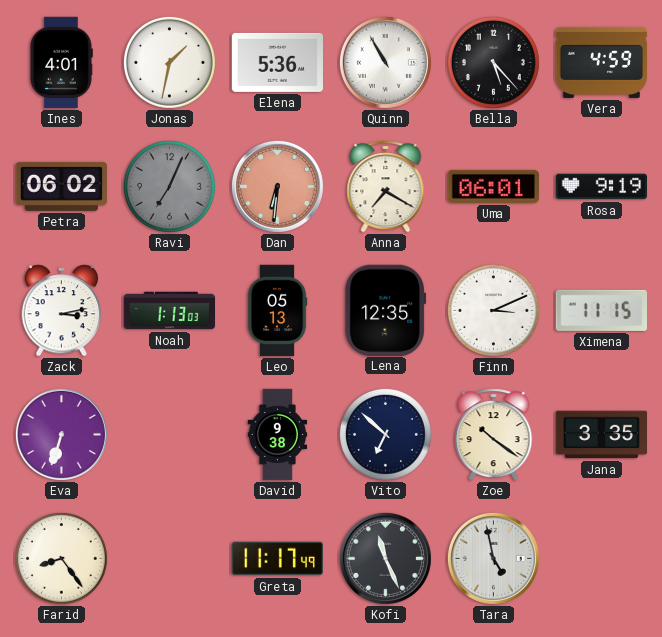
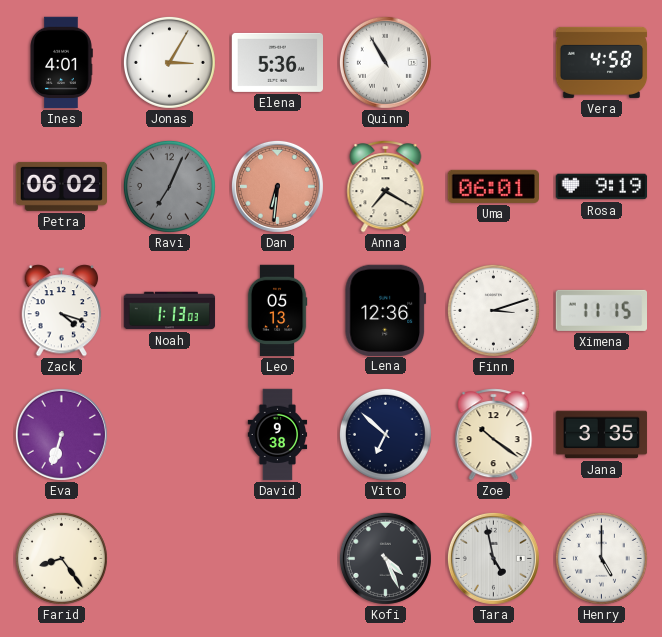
Jonas: 1:32 -> 3:05 (169, 62)
Bella: 5:23 -> none (493, 62)
Vera: 4:59 -> 4:58 (602, 62)
Zack: 3:13 -> 4:18 (62, 311)
Lena: 12:35 -> 12:36 (386, 310)
Finn: 3:11 -> 3:12 (493, 310)
Greta: 11:17 -> none (277, 559)
Kofi: 11:26 -> 4:26 (385, 558)
Henry: none -> 5:00 (601, 558)
